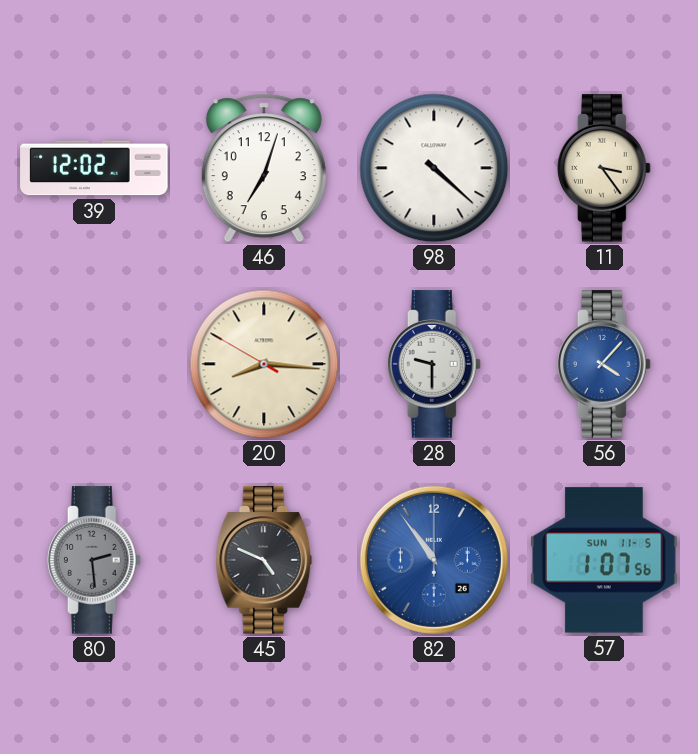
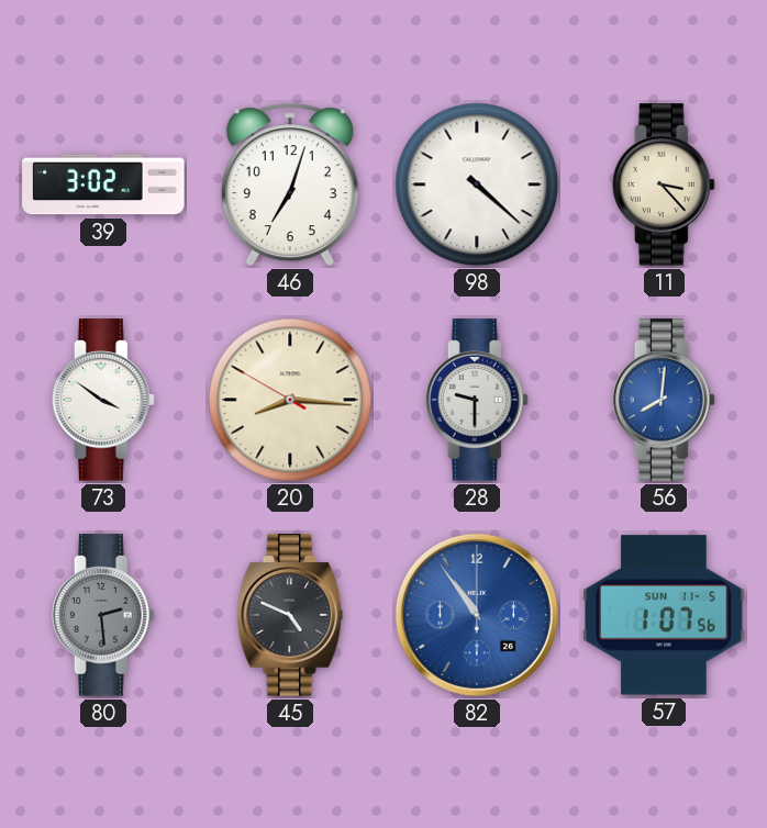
39: 12:02 -> 3:02 (103, 184)
11: 3:24 -> 3:23 (664, 184)
73: none -> 3:51 (103, 400)
56: 4:07 -> 8:01 (664, 400)
